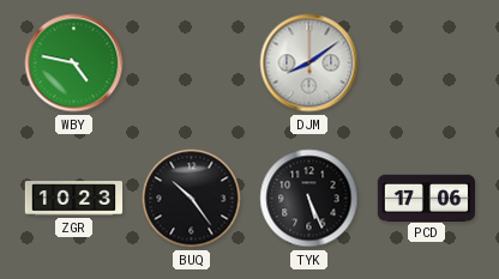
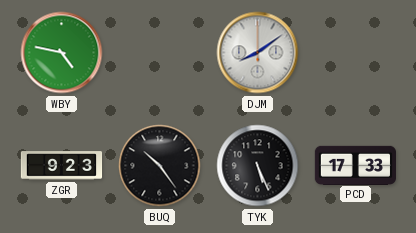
ZGR: 10:23 -> 9:23 (62, 166)
PCD: 17:06 -> 17:33 (355, 165)
